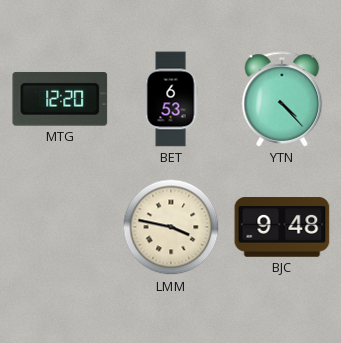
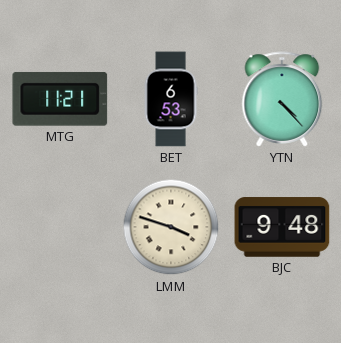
MTG: 12:20 -> 11:21 (60, 99)
LMM: 3:47 -> 3:48 (171, 227)
